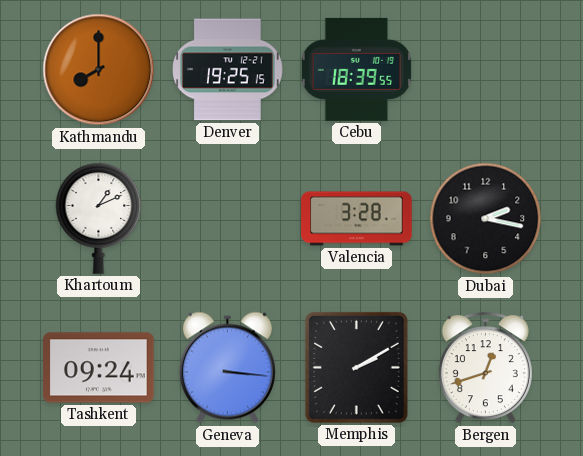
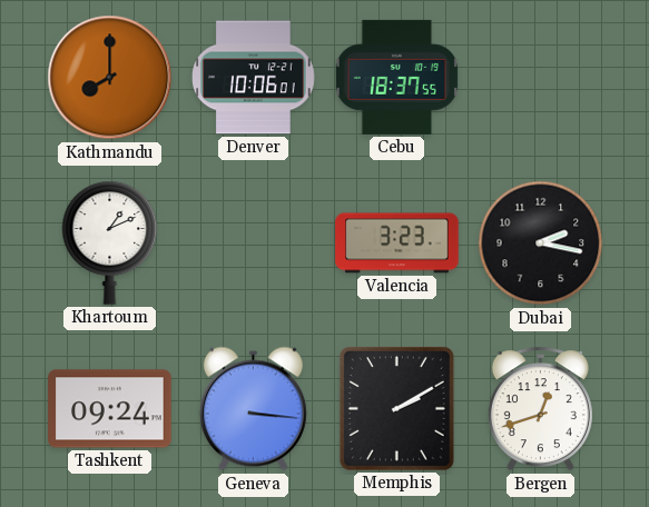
Denver: 19:25 -> 10:06 (254, 78)
Cebu: 18:39 -> 18:37 (396, 77)
Valencia: 3:28 -> 3:23 (397, 243)
